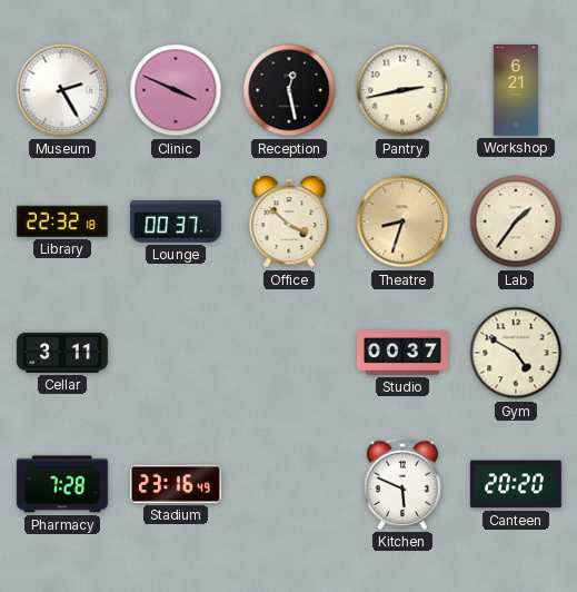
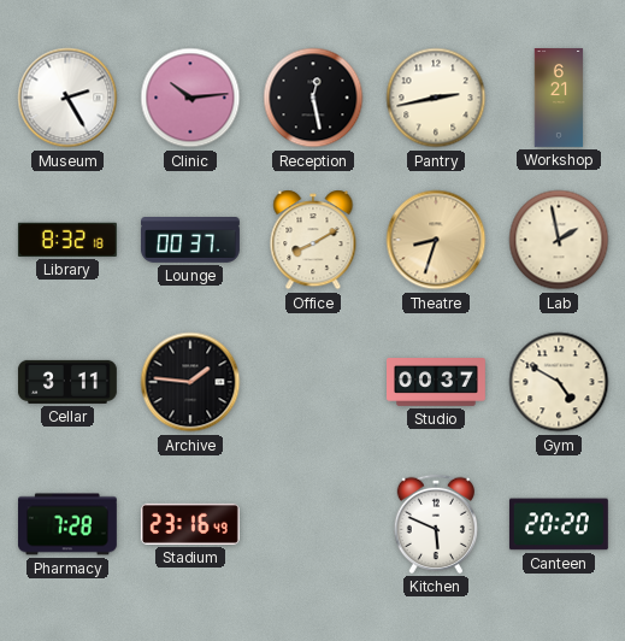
Clinic: 3:49 -> 10:14 (190, 98)
Library: 22:32 -> 8:32 (67, 240)
Office: 3:52 -> 8:10 (313, 240)
Lab: 1:36 -> 1:58 (559, 240)
Archive: none -> 1:46 (190, 382)
